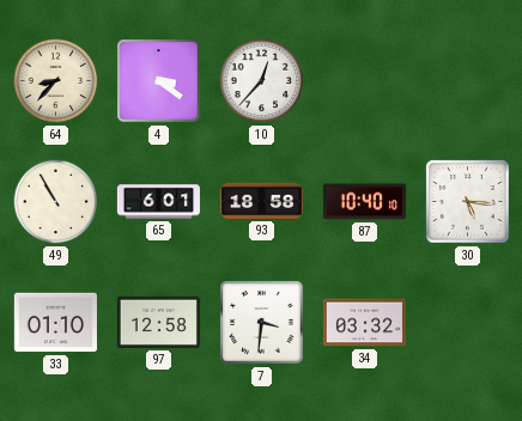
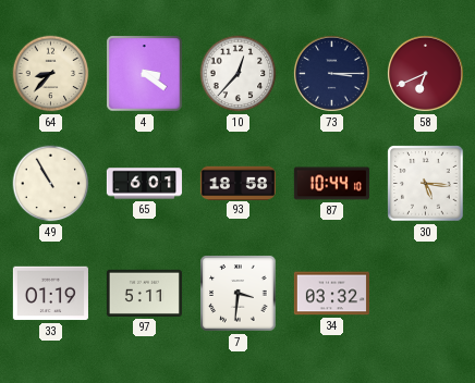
73: none -> 3:15 (331, 73)
58: none -> 6:41 (425, 73)
87: 10:40 -> 10:44 (331, 184)
33: 01:10 -> 01:19 (50, 294)
97: 12:58 -> 5:11 (144, 293)
